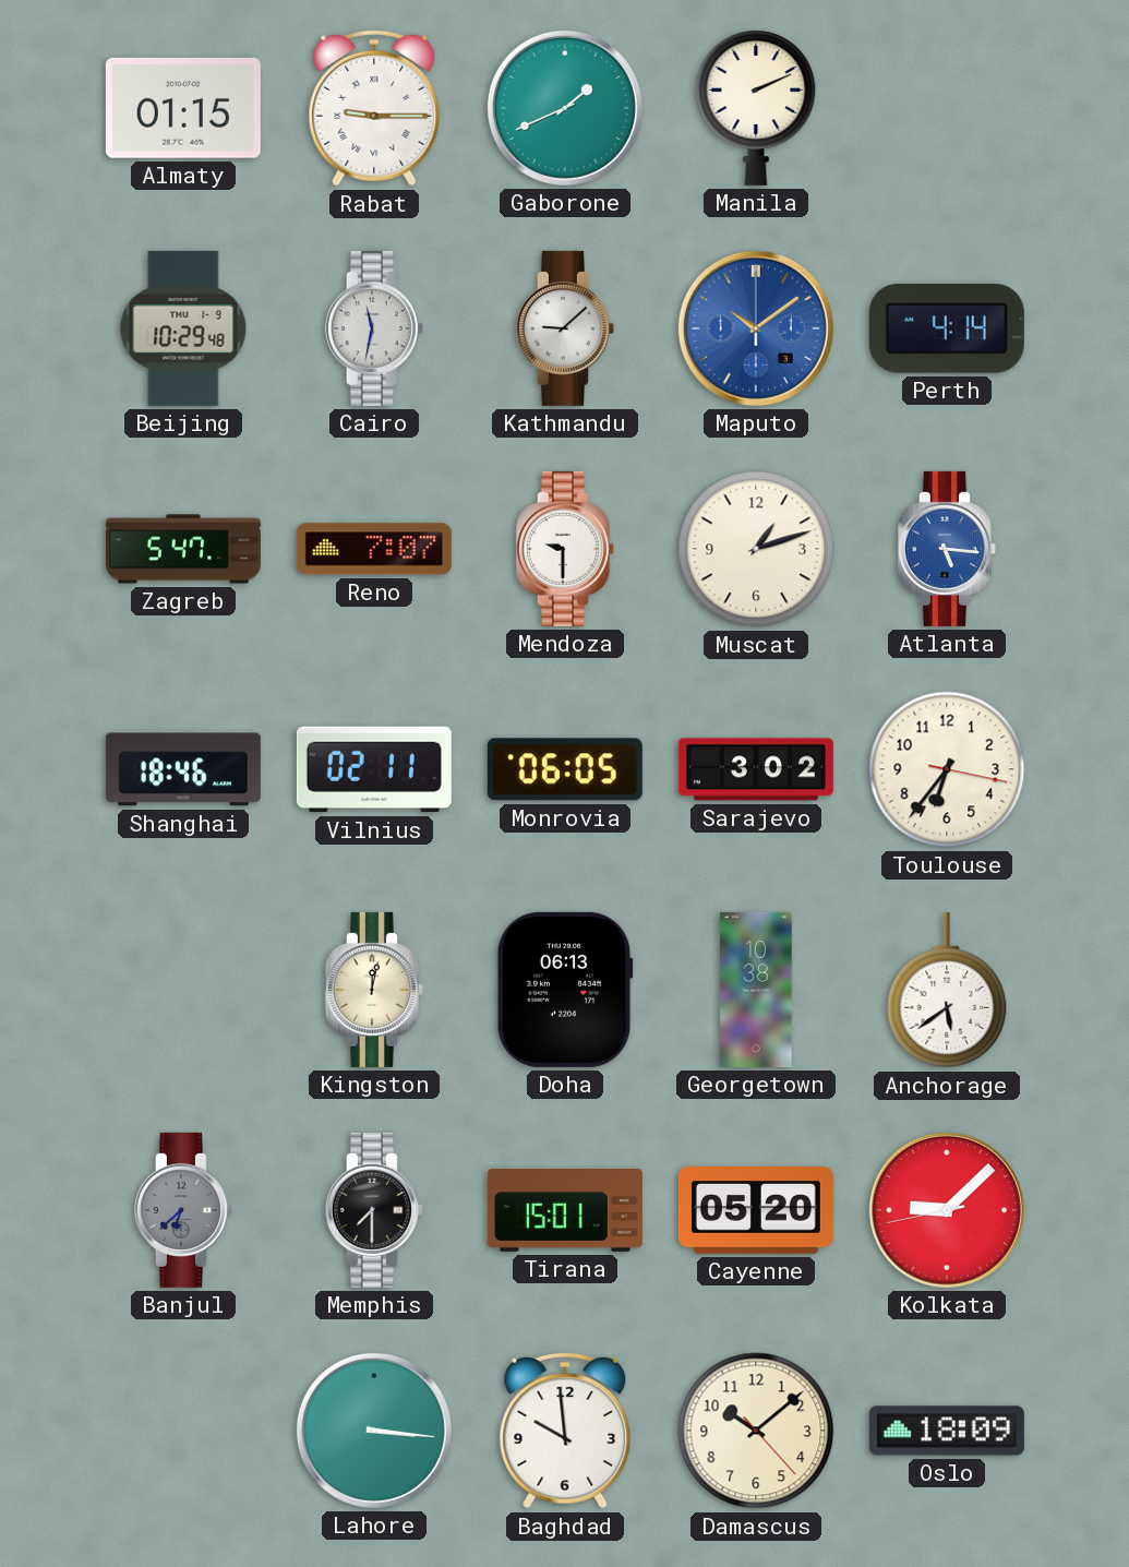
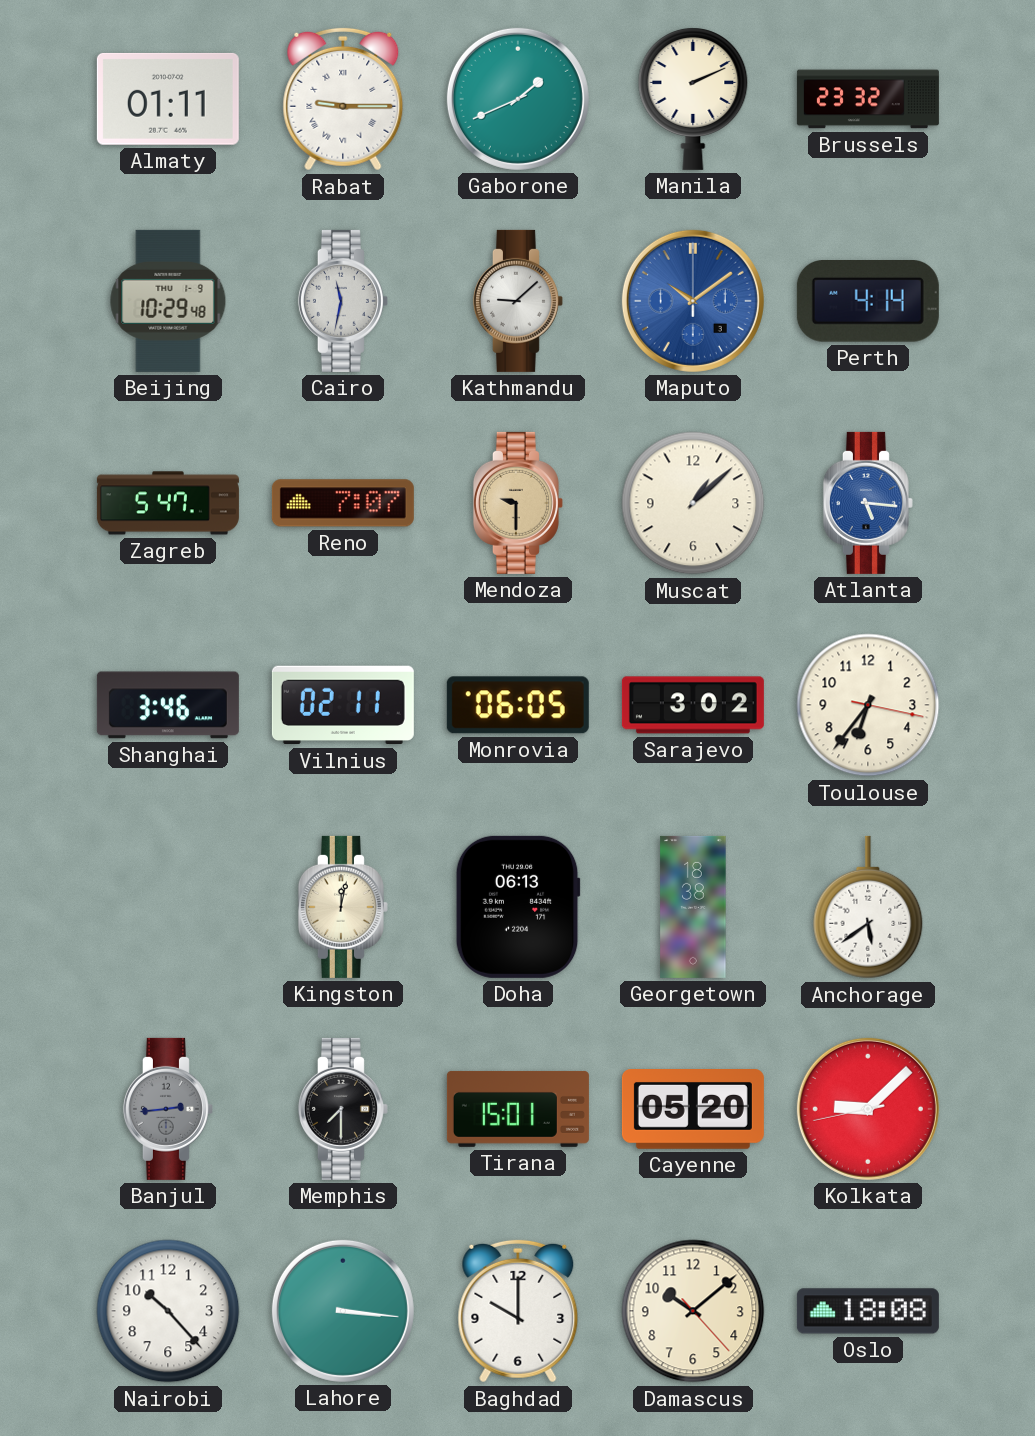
Almaty: 01:15 -> 01:11 (168, 99)
Brussels: none -> 23:32 (868, 99)
Mendoza dial: white -> champagne (518, 503)
Muscat: 1:12 -> 1:08 (693, 503)
Shanghai: 18:46 -> 3:46 (168, 705)
Georgetown: 10:38 -> 18:38 (693, 907)
Banjul: 6:38 -> 2:44 (168, 1109)
Nairobi: none -> 10:23 (168, 1311)
Baghdad: 9:59 -> 10:00 (518, 1311)
Oslo: 18:09 -> 18:08 (868, 1311)
